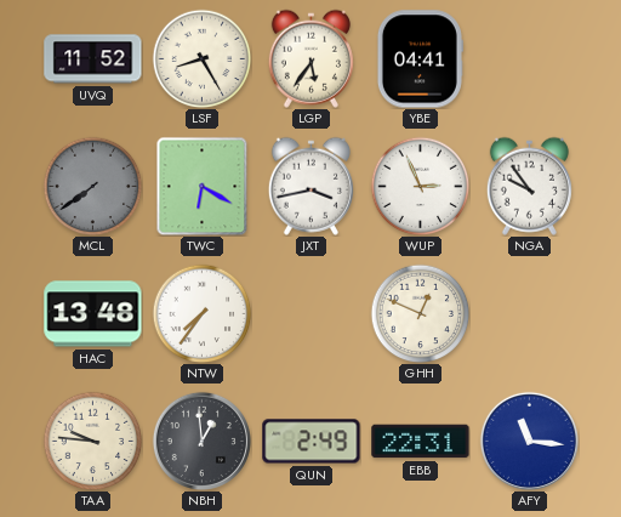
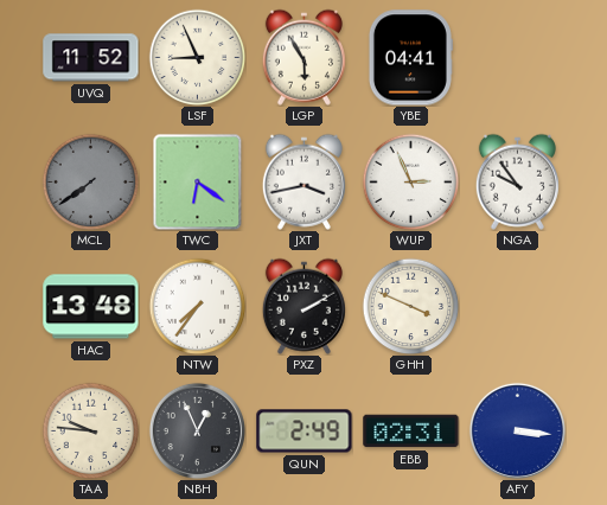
LSF: 8:25 -> 8:56 (197, 57)
LGP: 5:36 -> 5:55 (303, 57)
TWC: 6:20 -> 6:21 (198, 181)
PXZ: none -> 2:10 (303, 306)
GHH: 12:49 -> 3:49 (410, 306)
NBH: 12:59 -> 12:56 (197, 430)
EBB: 22:31 -> 02:31 (411, 432)
AFY: 11:16 -> 3:16 (517, 430)
